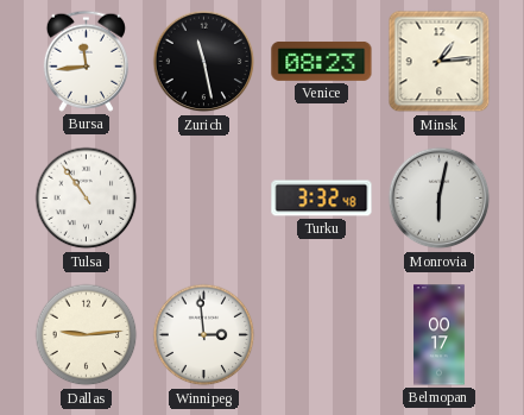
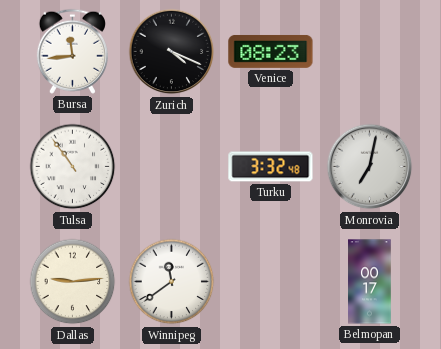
Zurich: 11:28 -> 4:19 (172, 52)
Minsk: 1:14 -> none (440, 62)
Monrovia: 6:02 -> 7:02 (370, 167)
Winnipeg: 2:59 -> 11:39 (172, 282)
